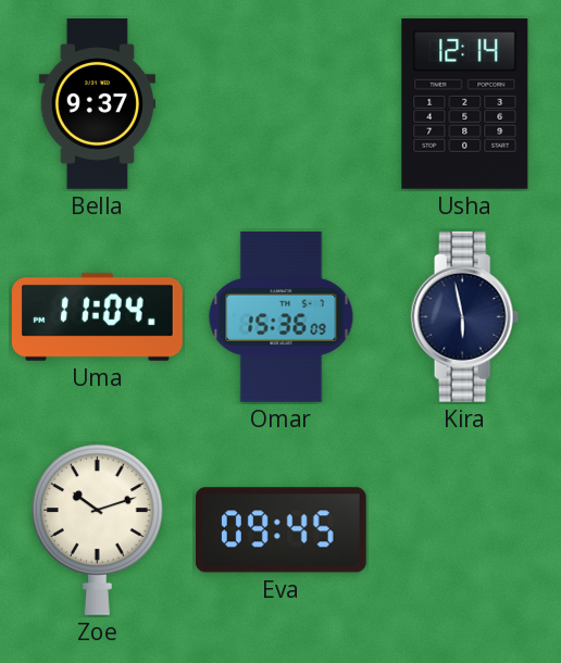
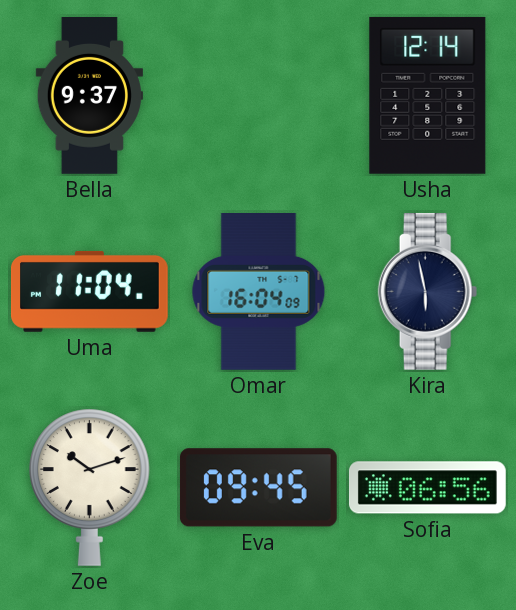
Omar: 15:36 -> 16:04 (259, 292)
Sofia: none -> 06:56 (427, 488)
